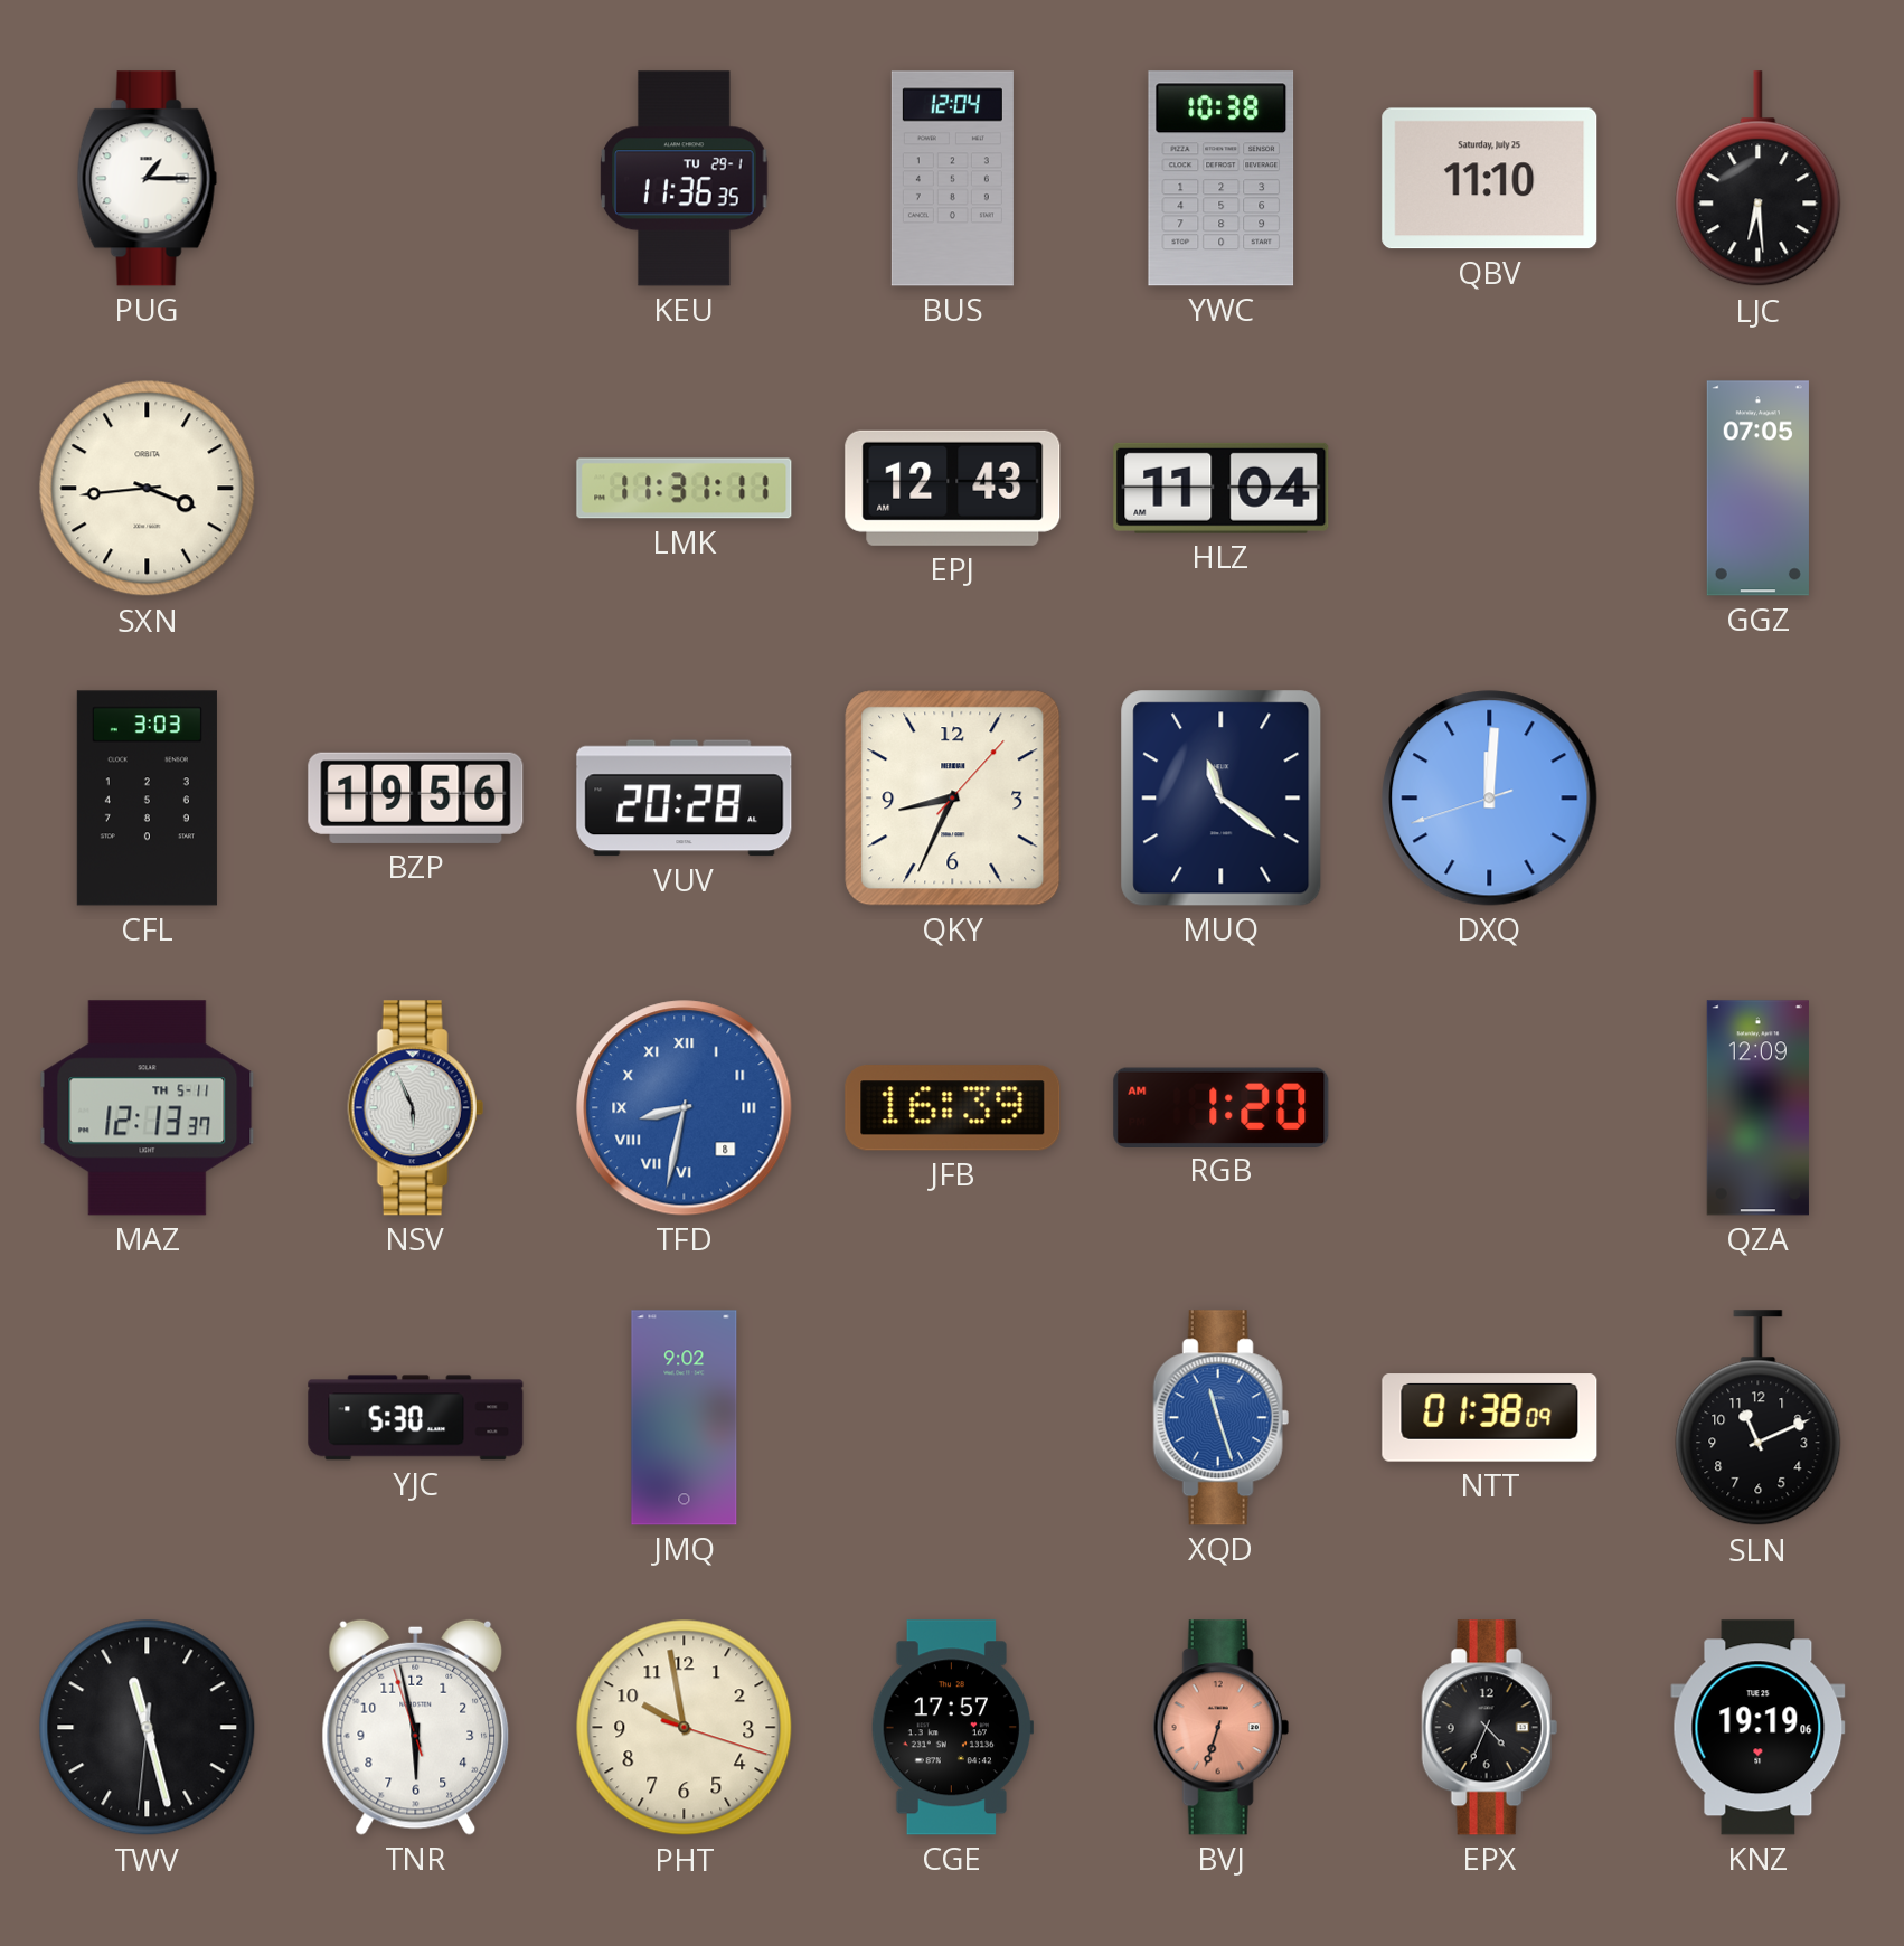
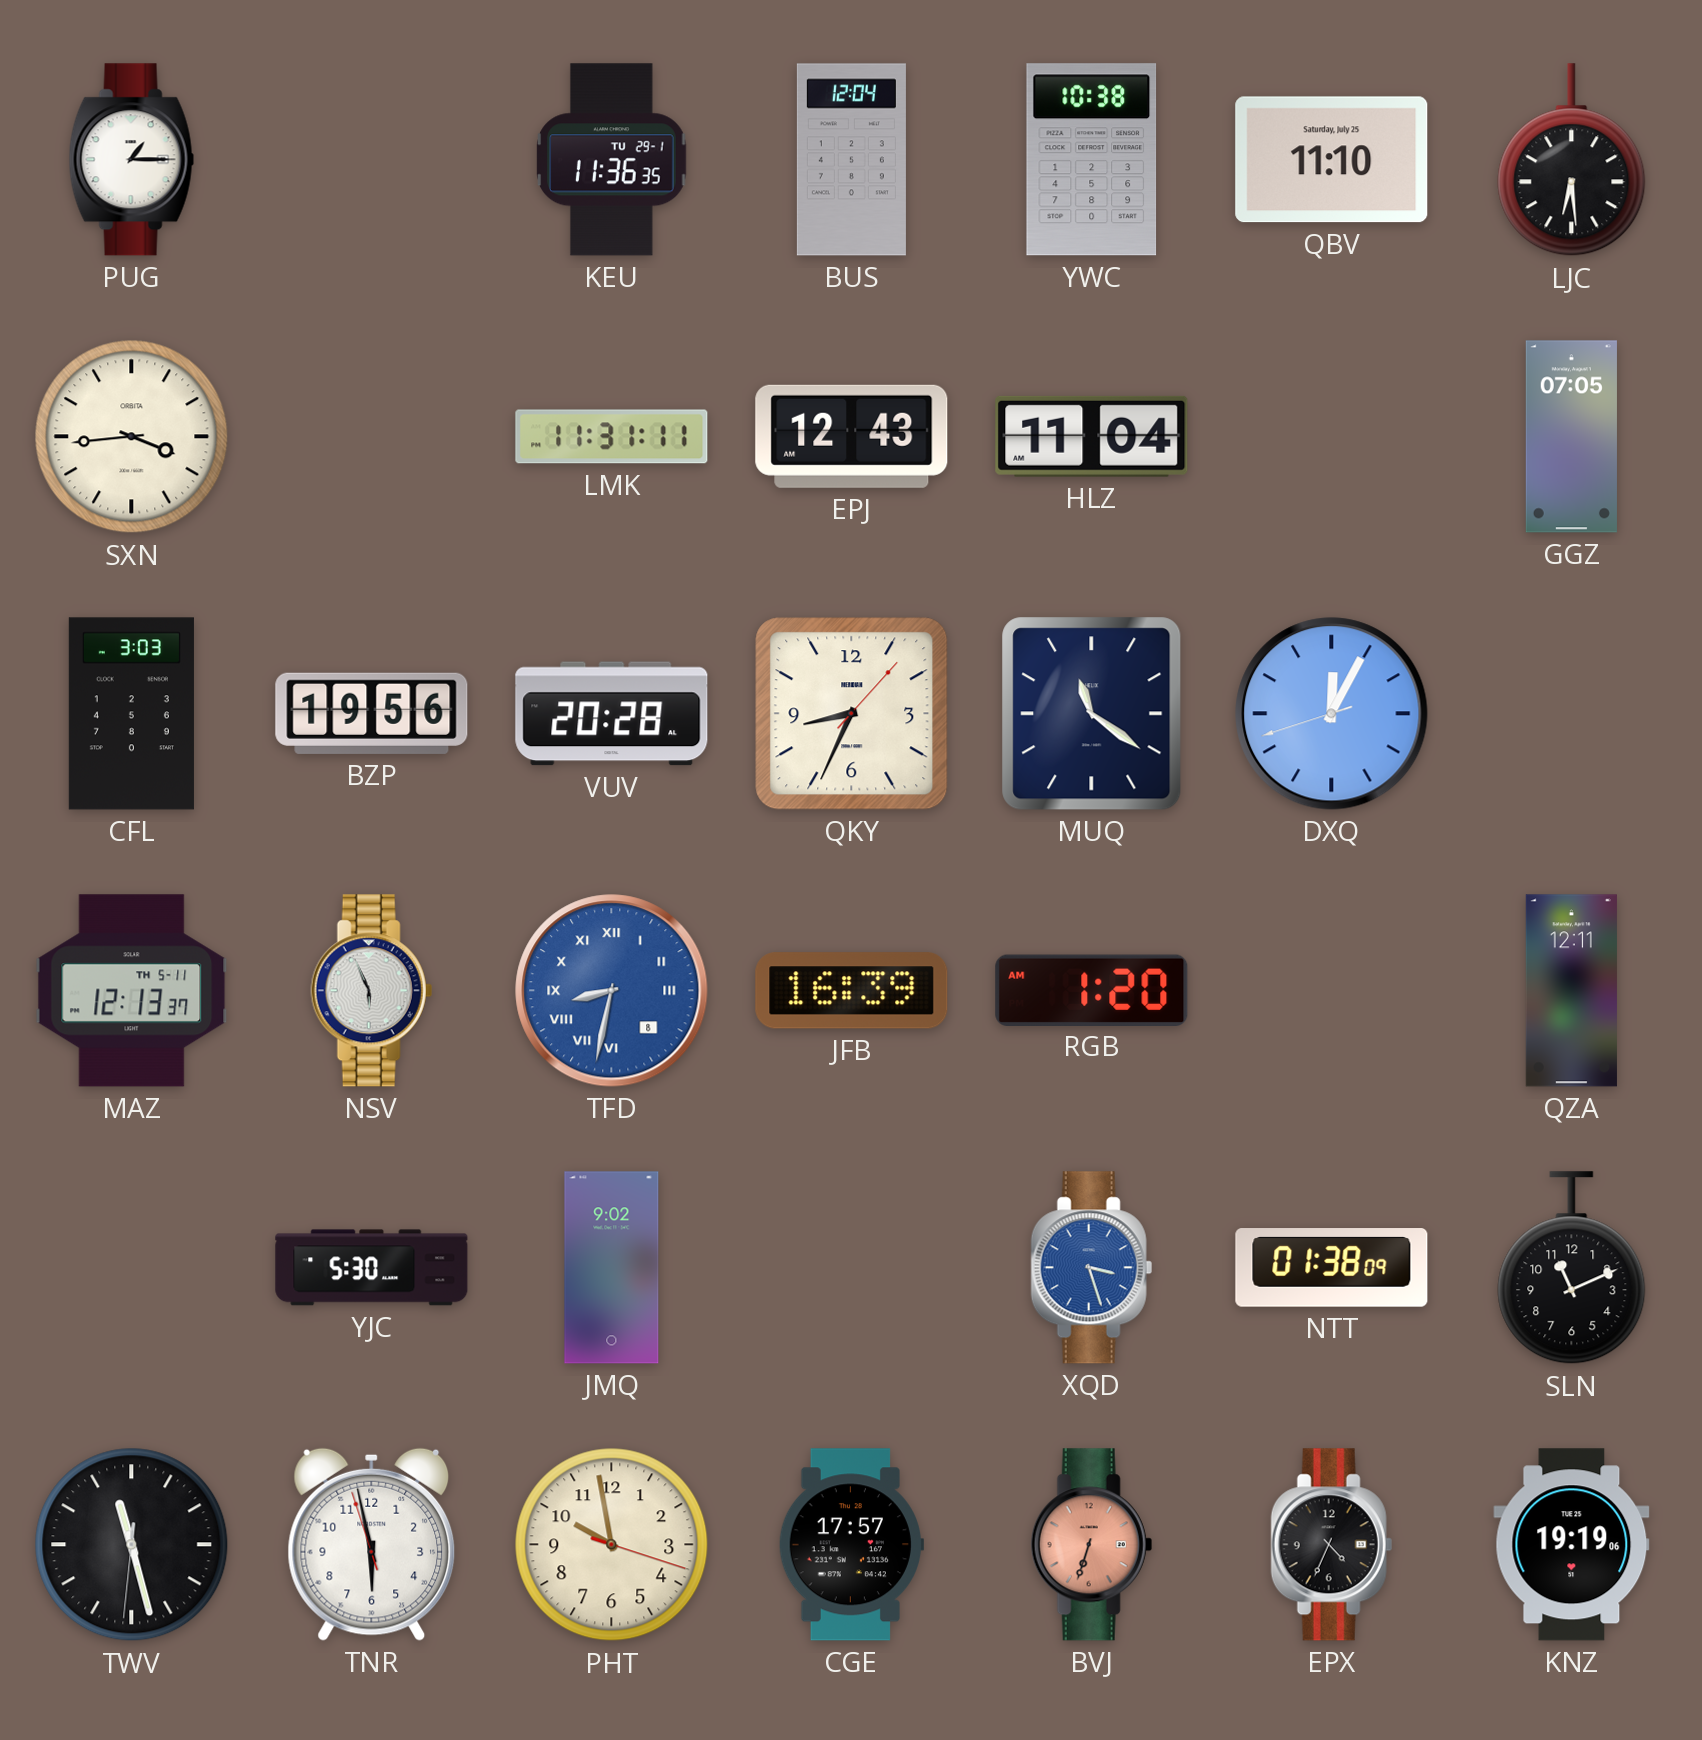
DXQ: 12:00 -> 12:04 (1332, 714)
QZA: 12:09 -> 12:11 (1571, 991)
XQD: 11:27 -> 3:27 (1091, 1268)
